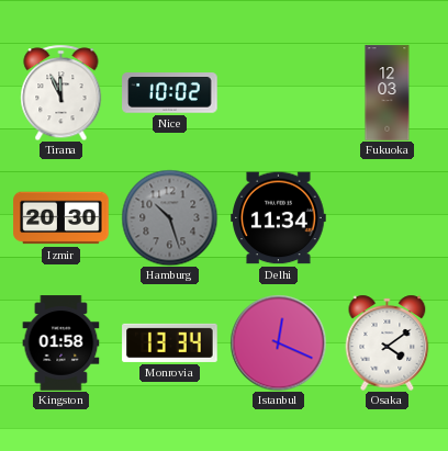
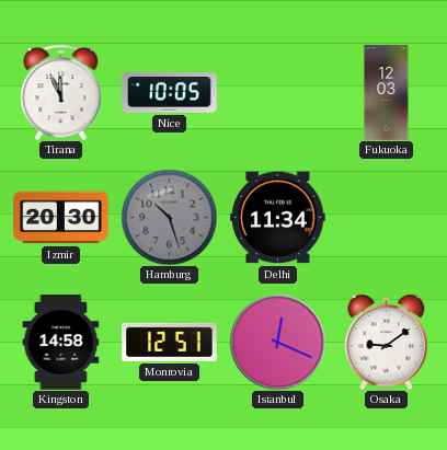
Nice: 10:02 -> 10:05 (170, 93)
Kingston: 01:58 -> 14:58 (61, 343)
Monrovia: 13:34 -> 12:51 (170, 342)
Osaka: 4:09 -> 9:09 (387, 342)
